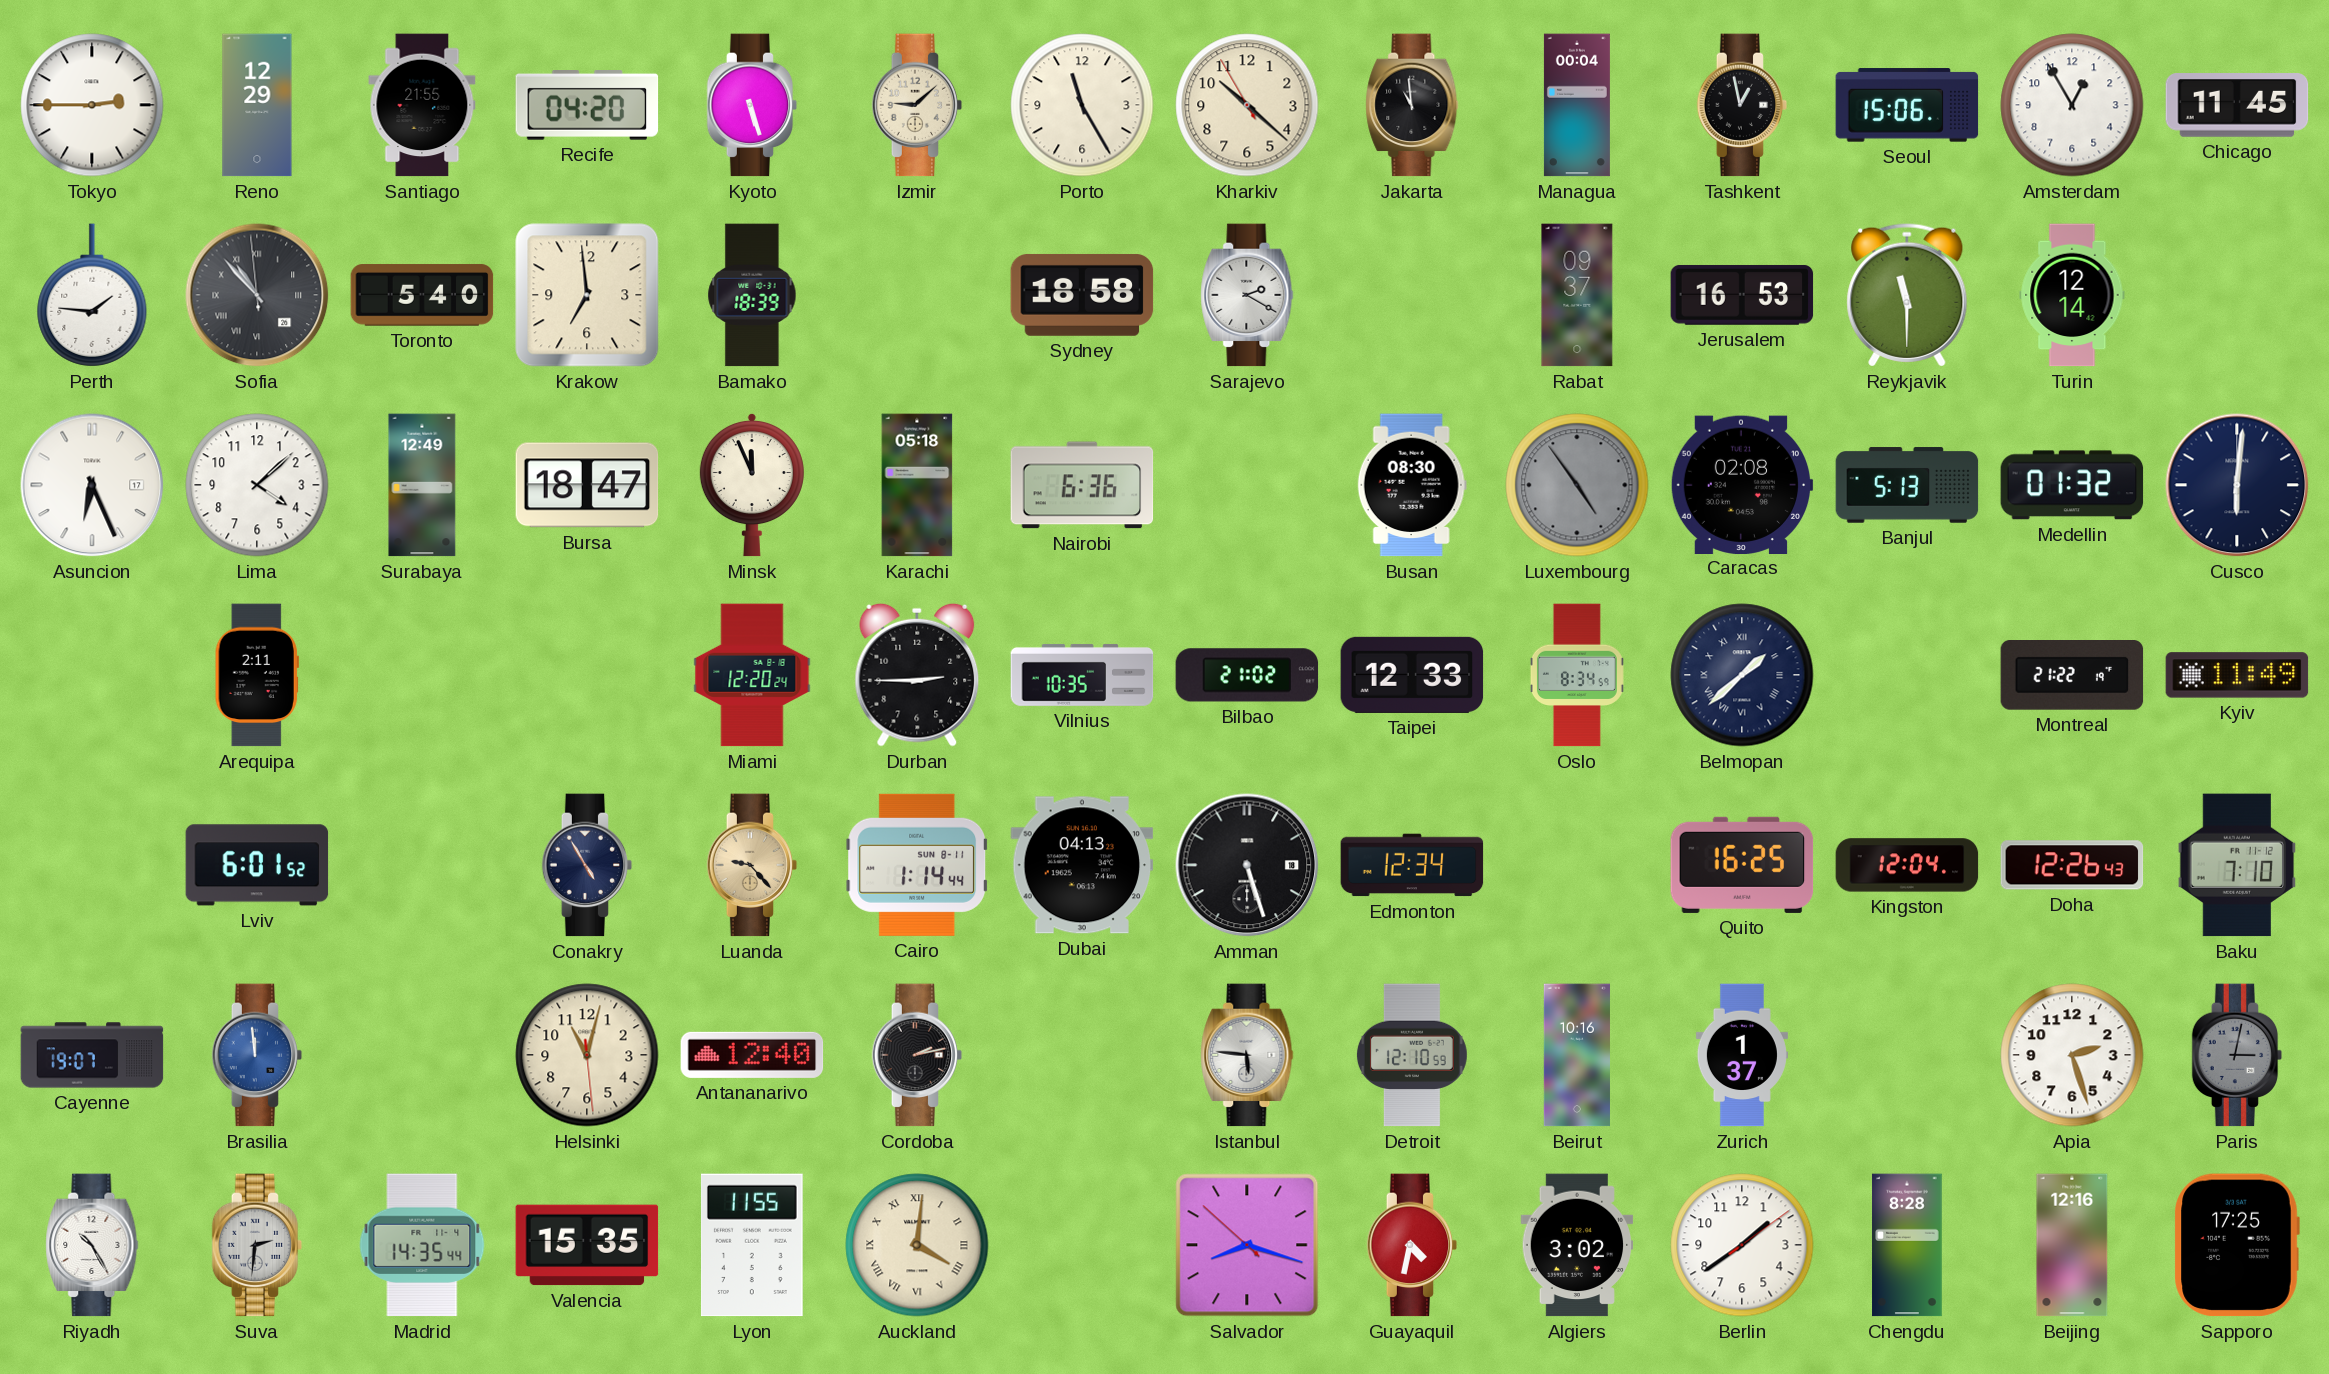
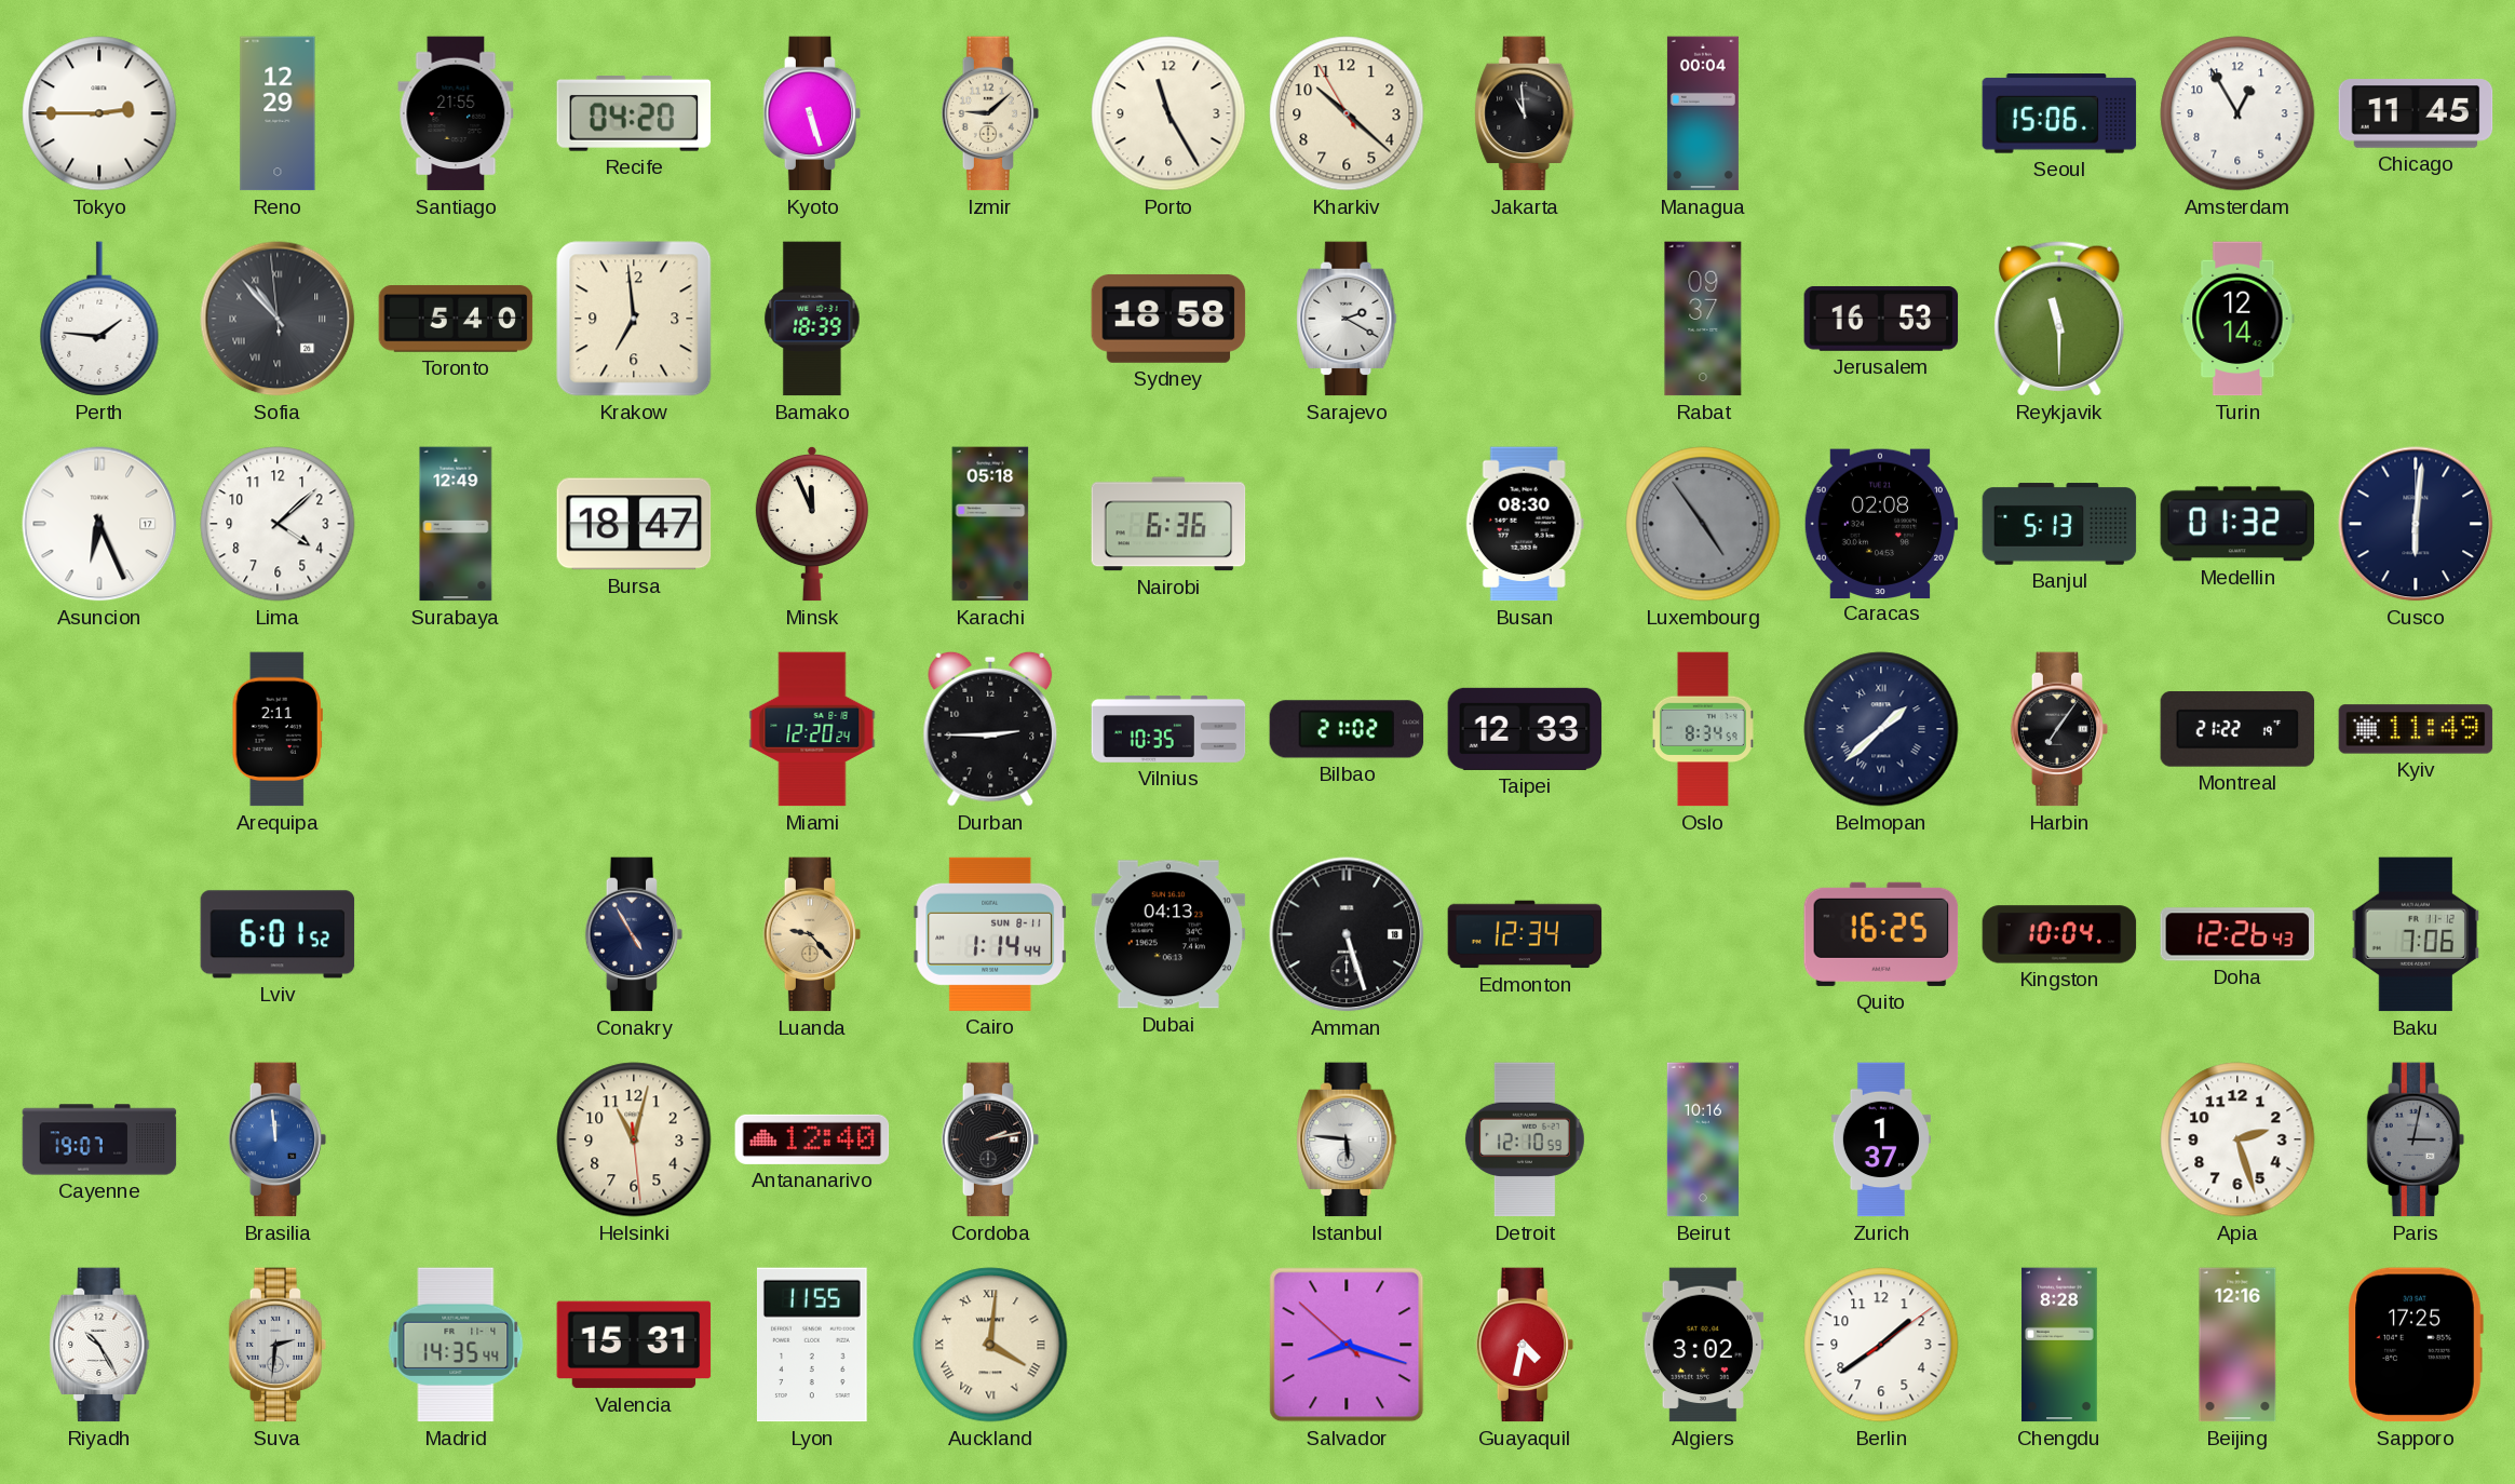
Tashkent: 12:58 -> none (1742, 105)
Harbin: none -> 7:06 (2059, 729)
Kingston: 12:04 -> 10:04 (2059, 934)
Baku: 7:10 -> 7:06 (2416, 934)
Valencia: 15:35 -> 15:31 (634, 1345)
